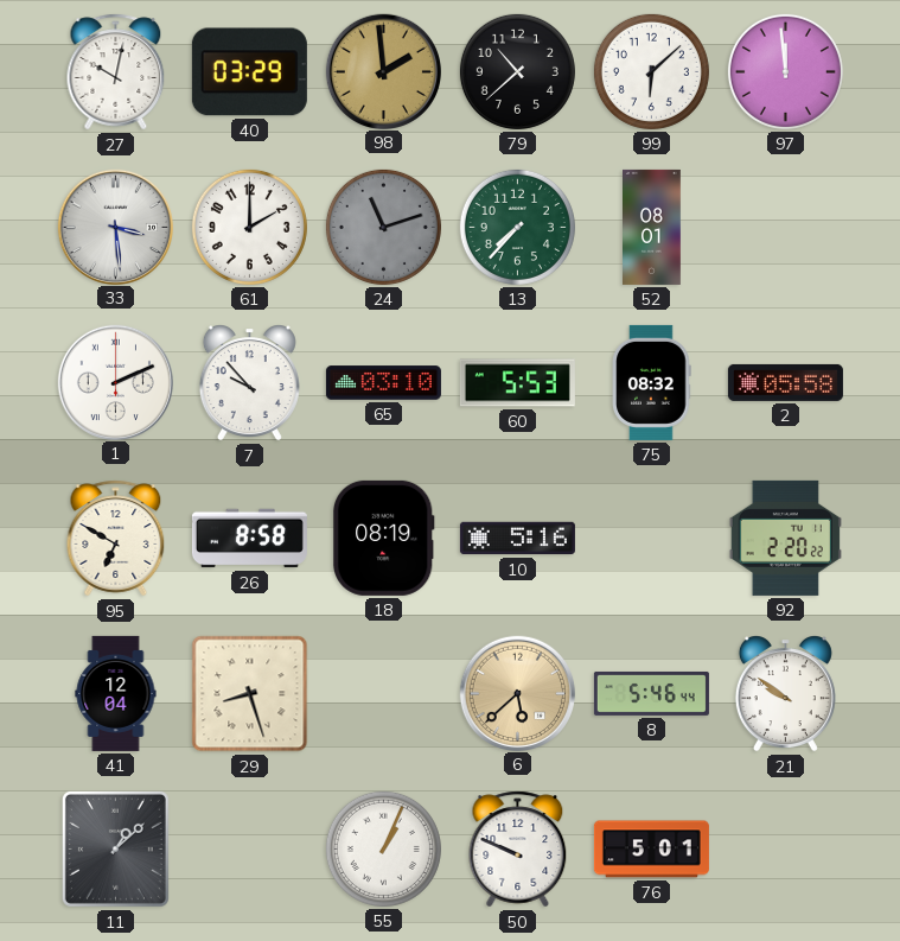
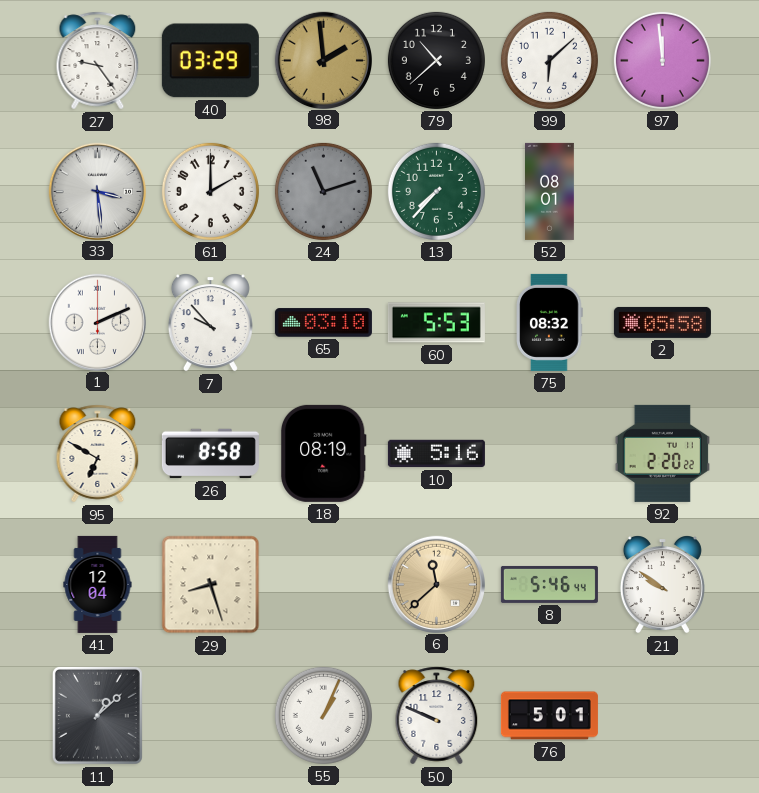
27: 10:02 -> 9:24 (98, 61)
6: 5:38 -> 11:38 (436, 584)
